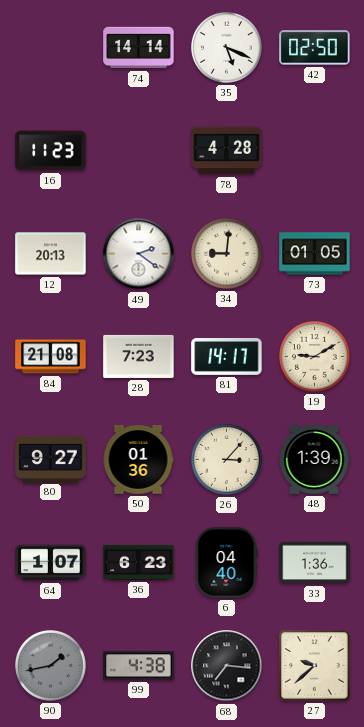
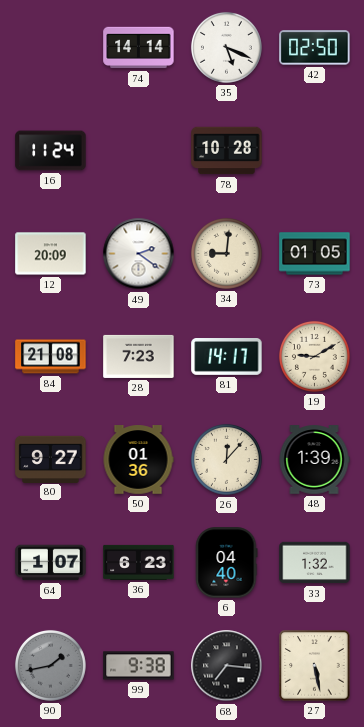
16: 11:23 -> 11:24 (51, 151)
78: 4:28 -> 10:28 (227, 151)
12: 20:13 -> 20:09 (51, 254)
26: 3:07 -> 12:07 (226, 459)
33: 1:36 -> 1:32 (315, 563)
99: 4:38 -> 9:38 (139, 666)
27: 9:38 -> 5:28 (315, 666)
